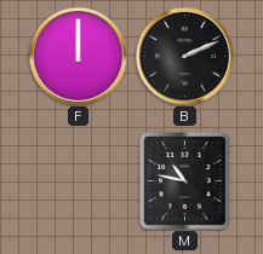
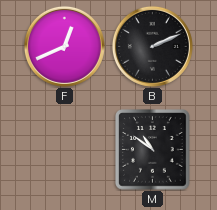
F: 12:00 -> 12:41 (64, 46)
M: 10:47 -> 10:51 (153, 150)
